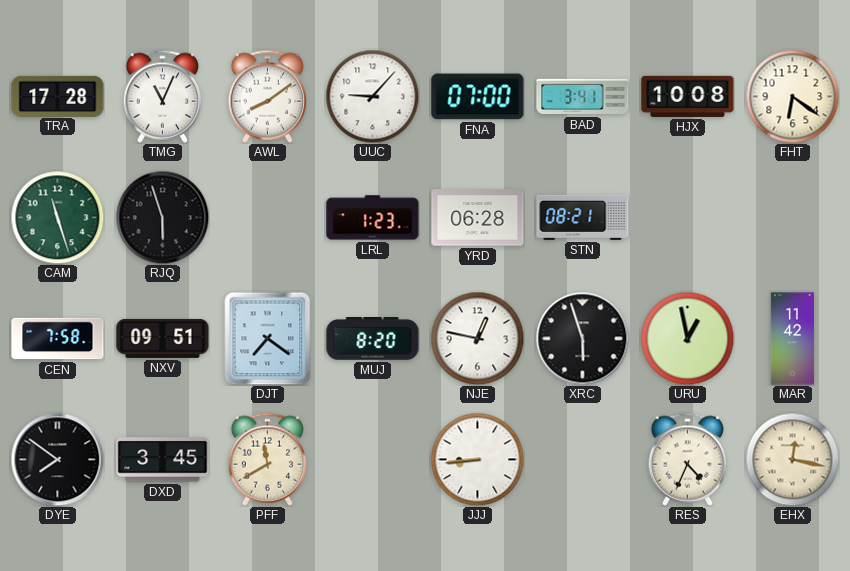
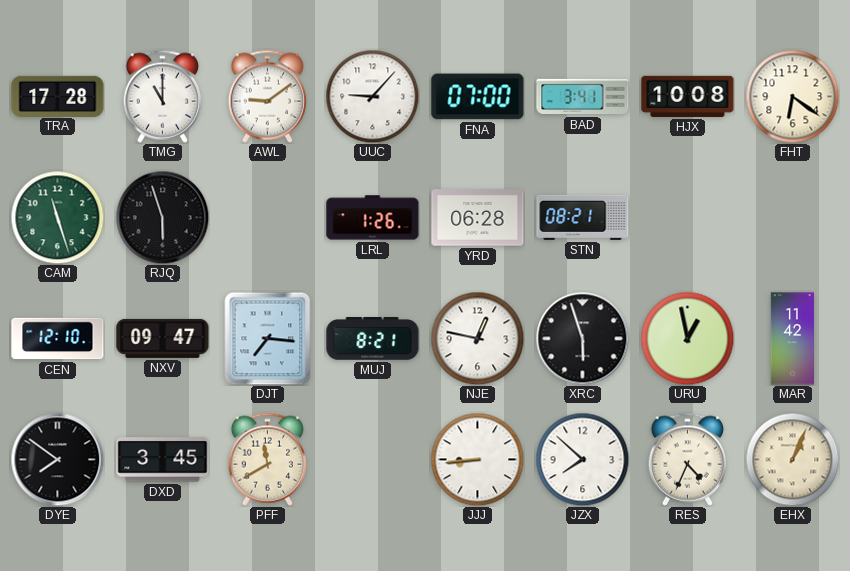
TMG: 11:04 -> 11:00 (163, 96)
AWL: 8:09 -> 9:09 (268, 96)
LRL: 1:23 -> 1:26 (373, 218)
CEN: 7:58 -> 12:10 (58, 339)
NXV: 09:51 -> 09:47 (163, 338)
DJT: 7:21 -> 7:16 (268, 338)
MUJ: 8:20 -> 8:21 (373, 339)
JZX: none -> 7:52 (582, 459)
EHX: 12:17 -> 1:04 (792, 459)
